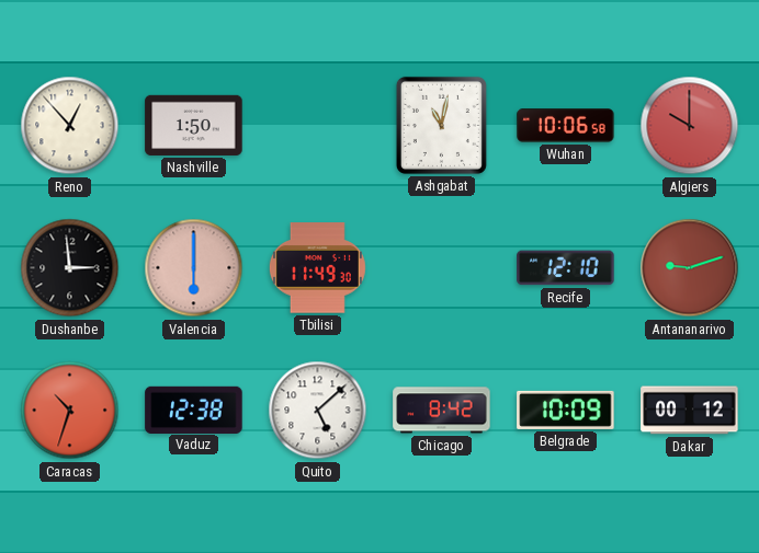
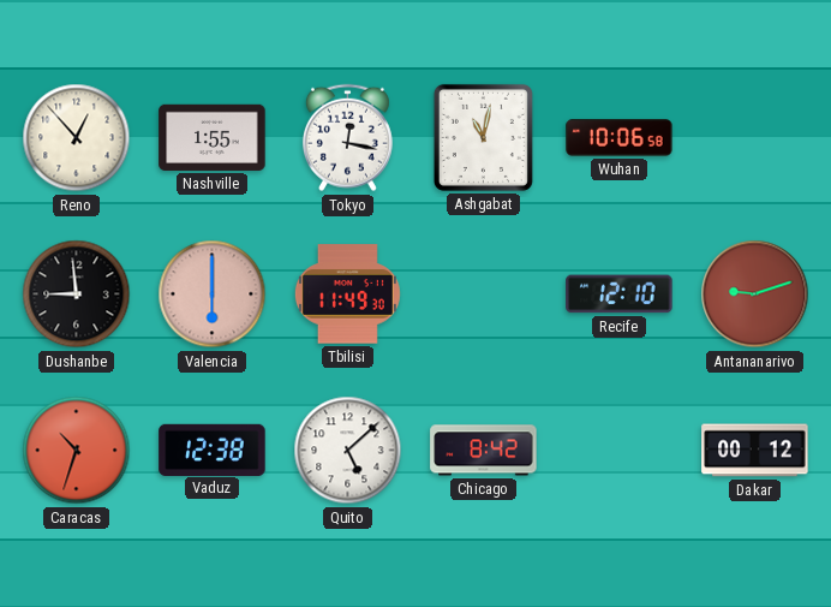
Nashville: 1:50 -> 1:55 (213, 137)
Tokyo: none -> 12:17 (347, 138)
Algiers: 10:00 -> none (690, 126)
Dushanbe: 2:59 -> 8:59 (77, 294)
Belgrade: 10:09 -> none (566, 410)
